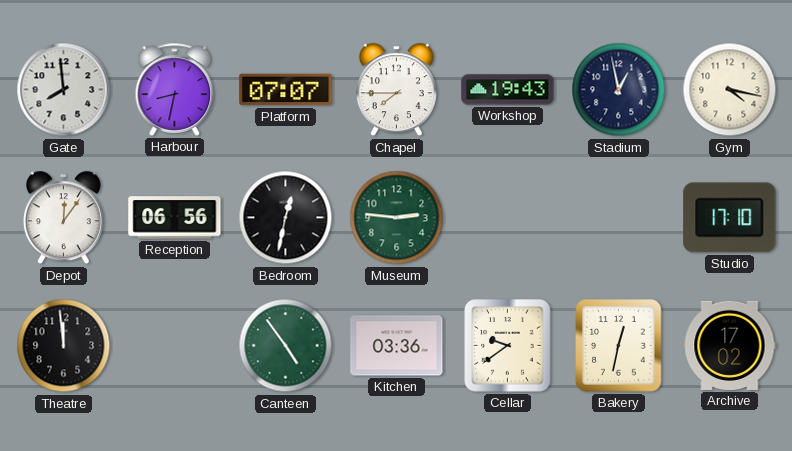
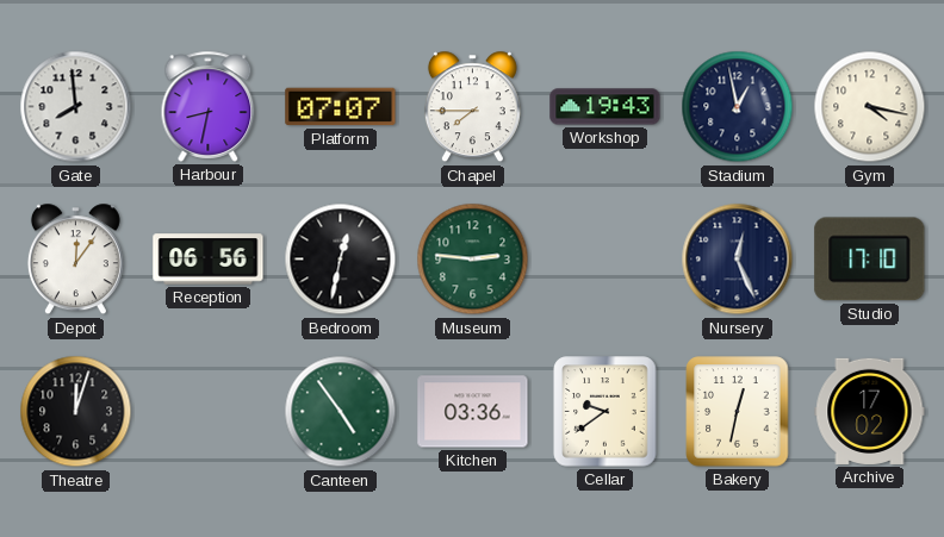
Nursery: none -> 12:26 (738, 260)
Theatre: 11:59 -> 12:03 (76, 412)
